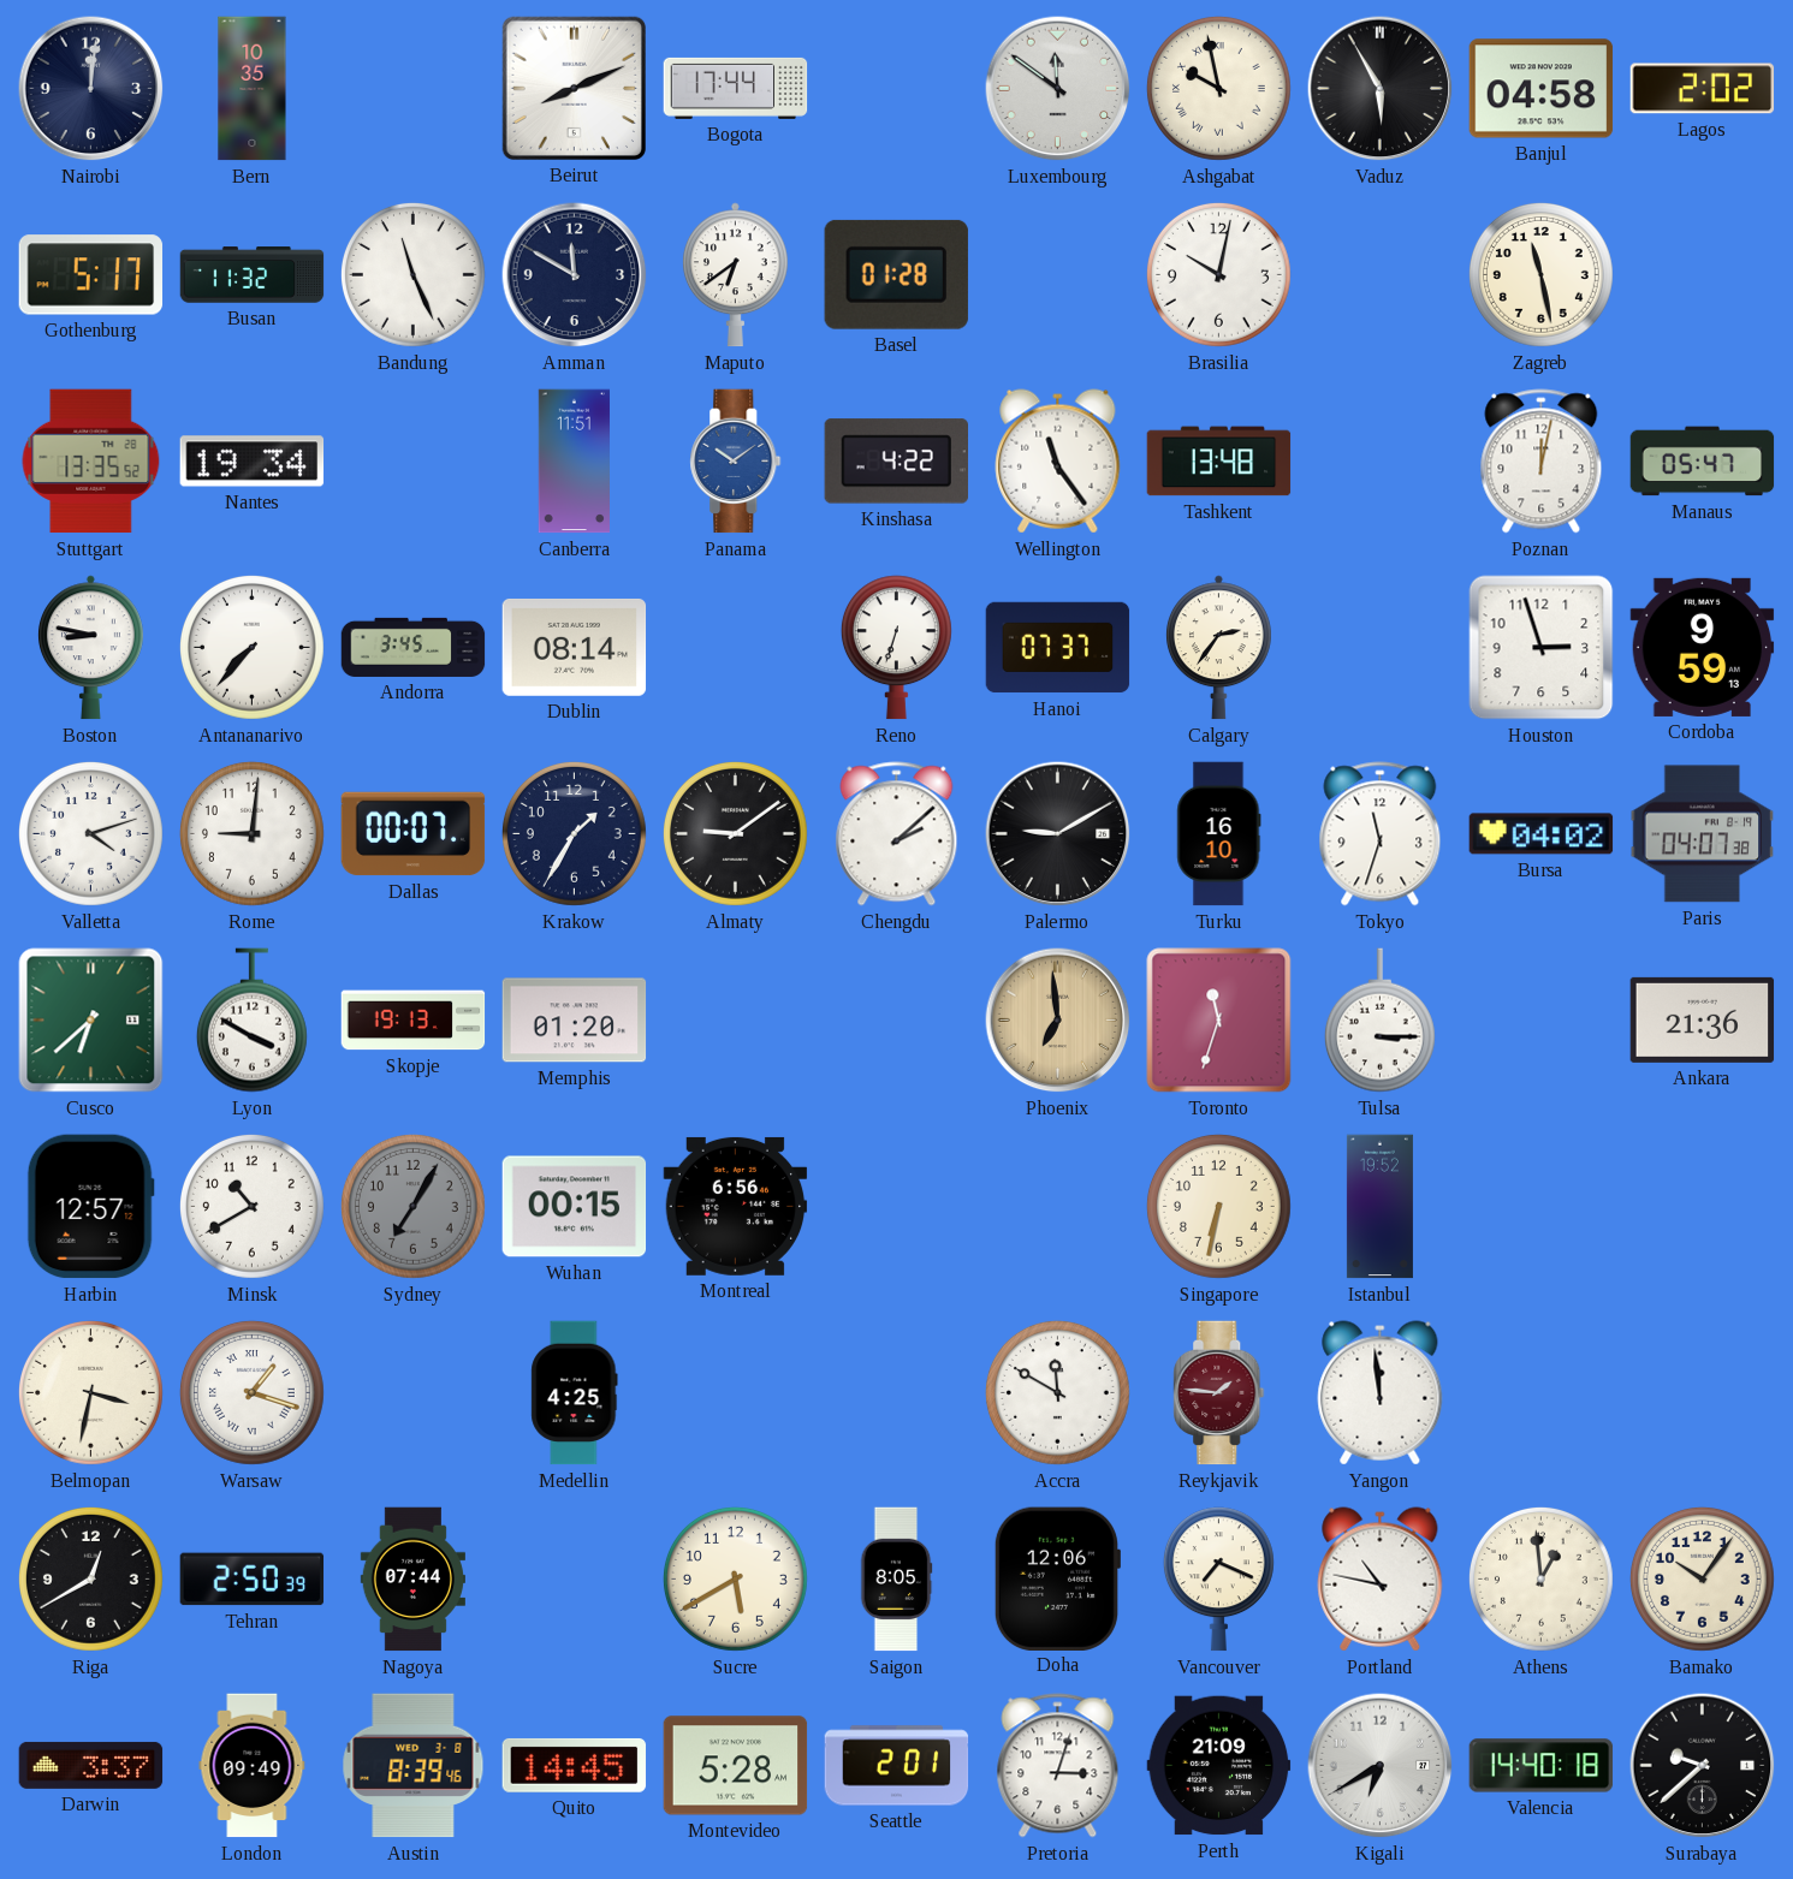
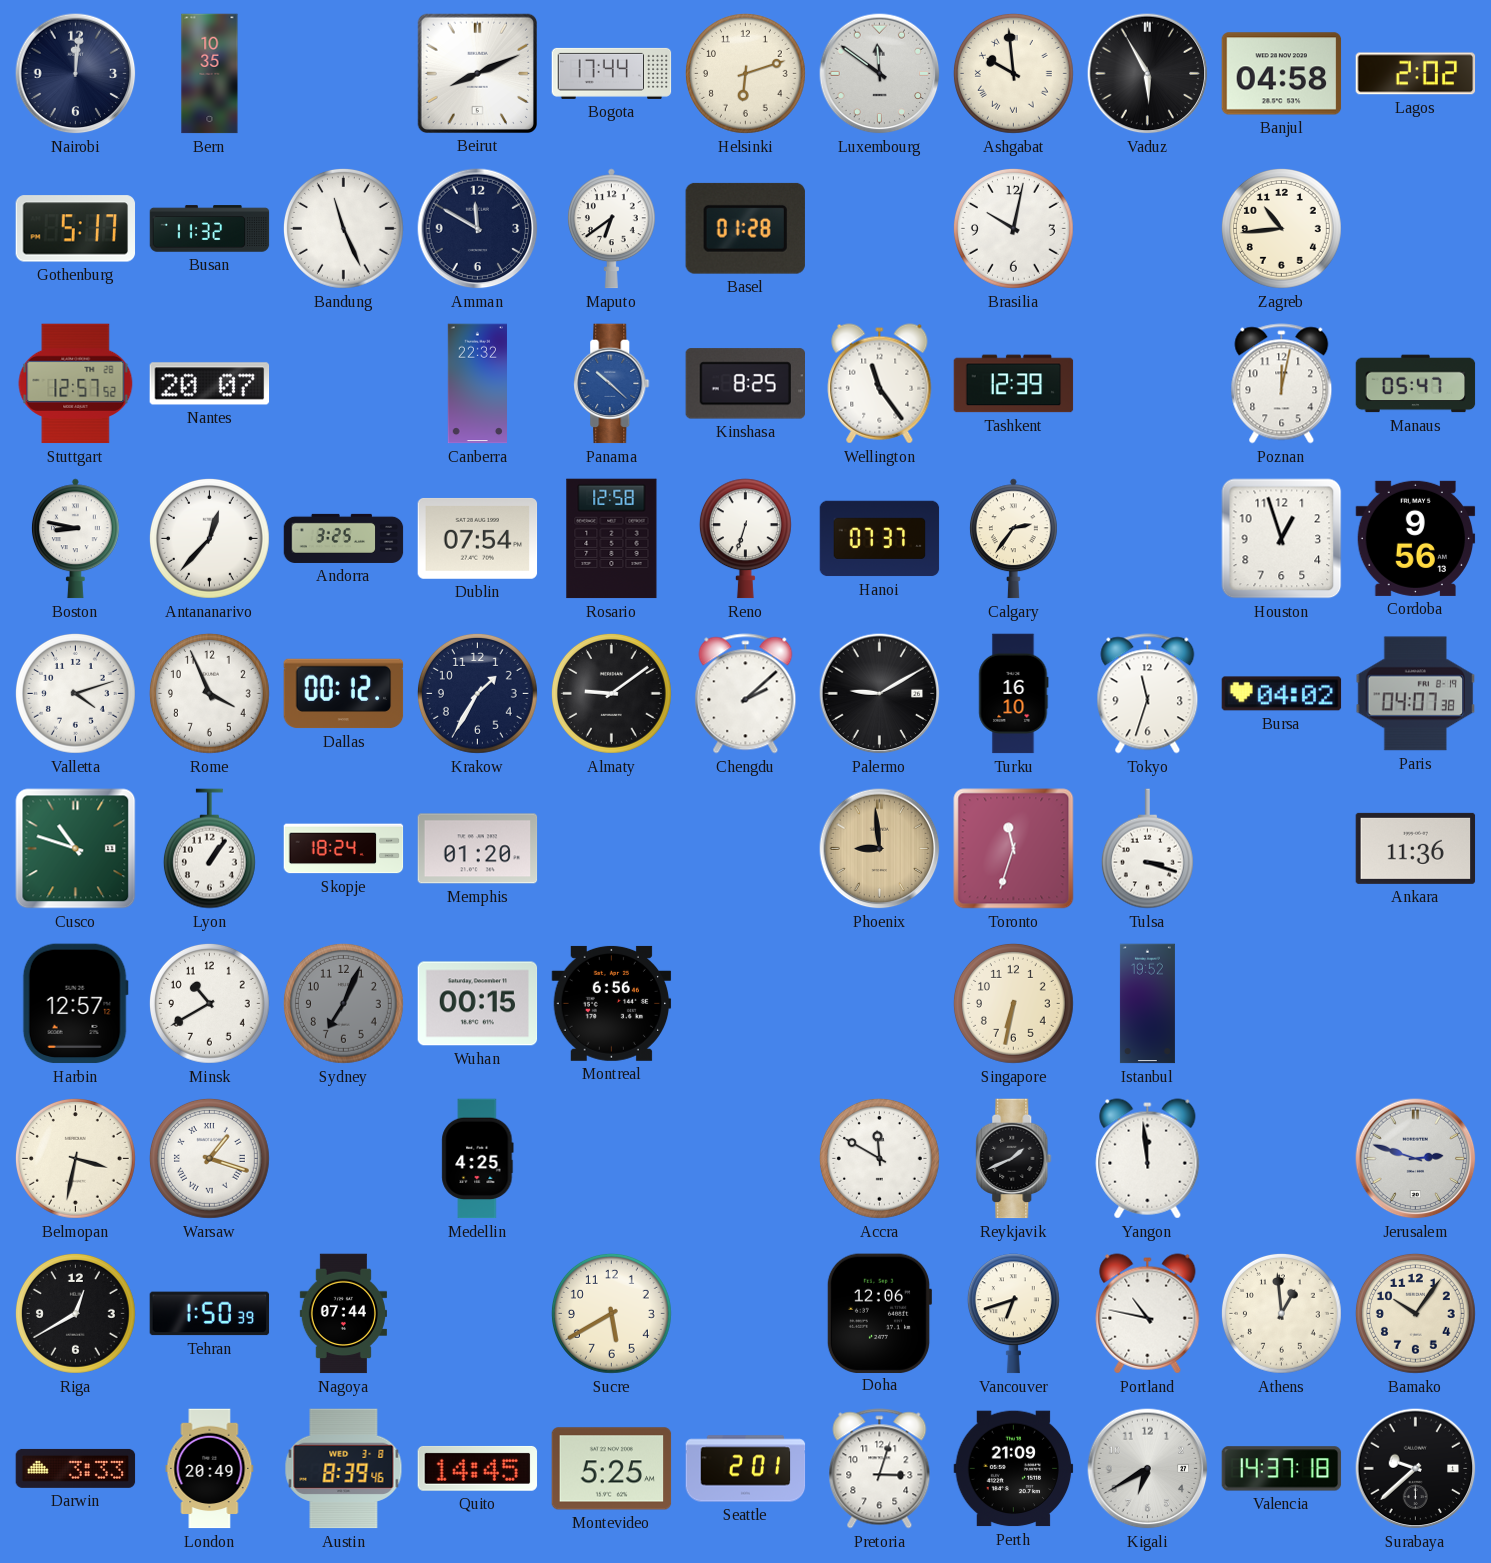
Helsinki: none -> 6:12 (745, 73)
Ashgabat: 9:58 -> 9:59 (1013, 73)
Zagreb: 11:28 -> 10:44 (1281, 228)
Stuttgart: 13:35 -> 12:57 (76, 384)
Nantes: 19:34 -> 20:07 (210, 384)
Canberra: 11:51 -> 22:32 (477, 384)
Panama: 10:09 -> 10:22 (612, 384)
Kinshasa: 4:22 -> 8:25 (745, 384)
Tashkent: 13:48 -> 12:39 (1014, 384)
Antananarivo: 7:37 -> 12:37 (209, 538)
Andorra: 3:45 -> 3:25 (344, 538)
Dublin: 08:14 -> 07:54 (478, 538)
Rosario: none -> 12:58 (612, 539)
Houston: 2:57 -> 12:57 (1282, 539)
Cordoba: 9:59 -> 9:56 (1416, 538)
Rome: 9:01 -> 3:56 (209, 693)
Dallas: 00:07 -> 00:12 (344, 694)
Cusco: 6:38 -> 10:48 (76, 849)
Lyon: 3:50 -> 1:06 (209, 849)
Skopje: 19:13 -> 18:24 (344, 849)
Phoenix: 6:59 -> 8:59 (880, 849)
Tulsa: 3:15 -> 3:18 (1147, 849)
Ankara: 21:36 -> 11:36 (1416, 848)
Sydney: 7:05 -> 7:04 (343, 1003)
Reykjavik: 1:46 -> 1:41 (1014, 1159)
Reykjavik dial: burgundy -> black (1014, 1159)
Jerusalem: none -> 2:48 (1416, 1159)
Tehran: 2:50 -> 1:50 (210, 1314)
Saigon: 8:05 -> none (896, 1580)
Vancouver: 7:19 -> 6:42 (1013, 1314)
Darwin: 3:37 -> 3:33 (76, 1468)
London: 09:49 -> 20:49 (210, 1469)
Montevideo: 5:28 -> 5:25 (612, 1469)
Valencia: 14:40 -> 14:37 (1282, 1469)
